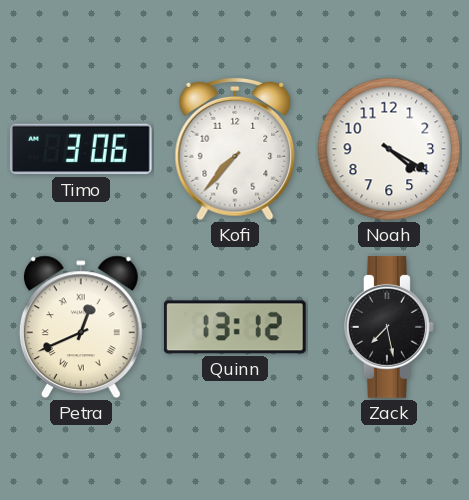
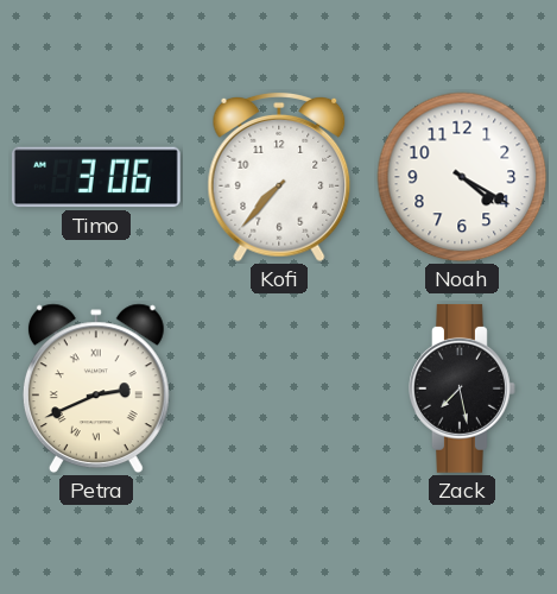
Petra: 12:41 -> 2:41 (96, 388)
Quinn: 13:12 -> none (235, 327)
